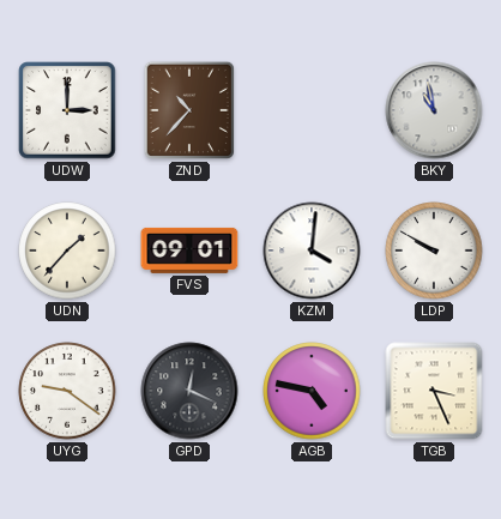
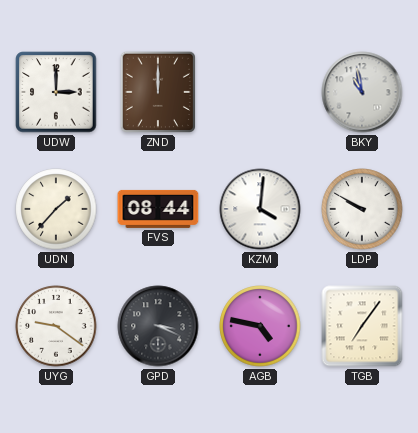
ZND: 10:37 -> 12:00 (158, 92)
FVS: 09:01 -> 08:44 (158, 209)
GPD: 12:19 -> 3:19 (158, 326)
TGB: 3:26 -> 7:06 (362, 326)
